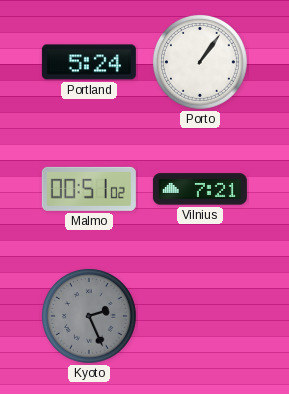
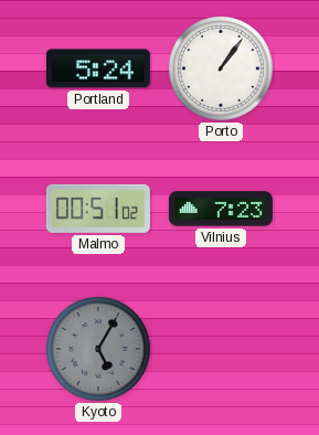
Vilnius: 7:21 -> 7:23 (221, 209)
Kyoto: 2:26 -> 5:05 (99, 350)
